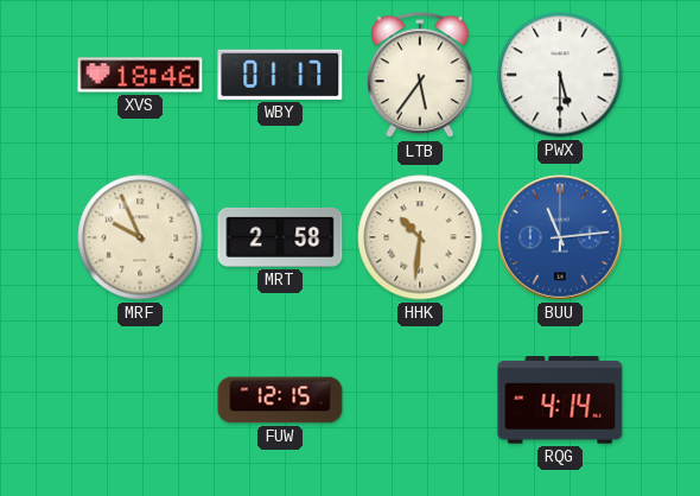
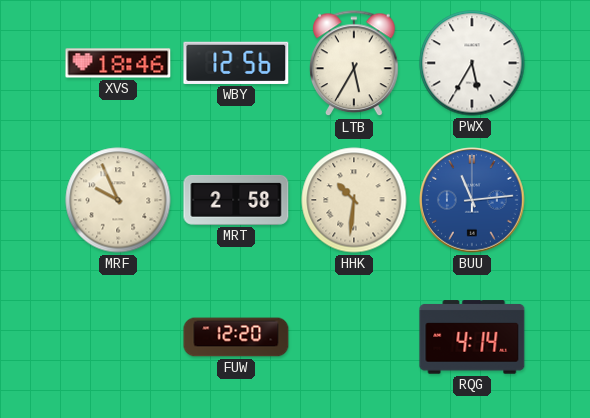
WBY: 01:17 -> 12:56 (236, 63)
LTB: 5:36 -> 5:35 (354, 64)
PWX: 5:30 -> 5:35 (472, 63)
FUW: 12:15 -> 12:20 (236, 337)
